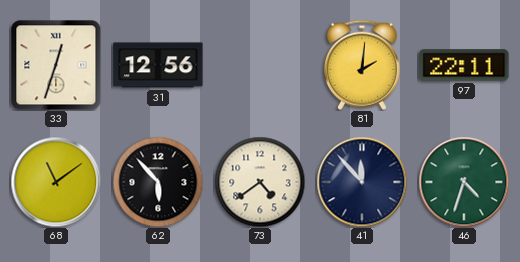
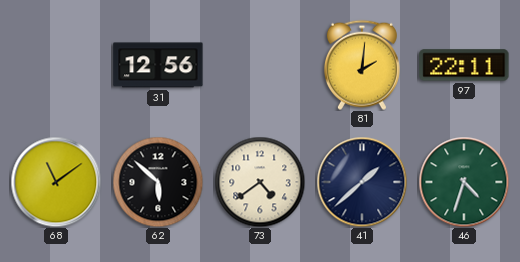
33: 12:33 -> none (56, 65)
62: 5:53 -> 5:52 (158, 182)
41: 11:53 -> 1:38 (362, 182)
